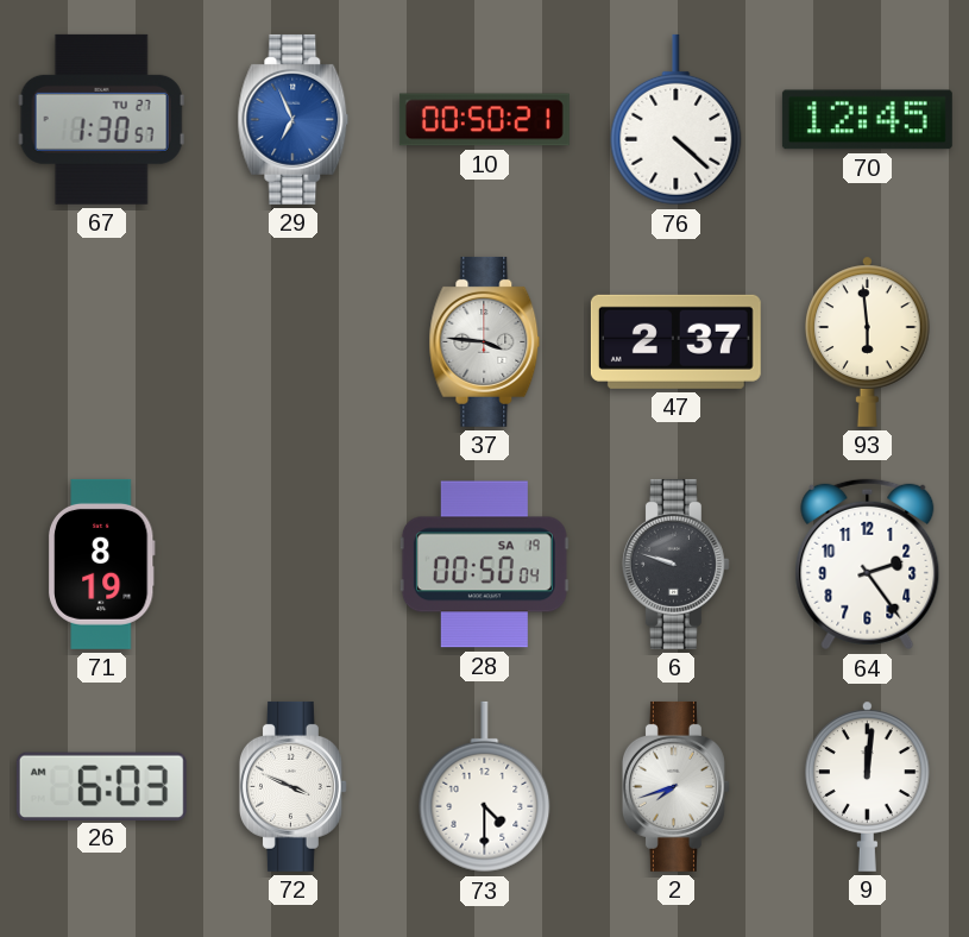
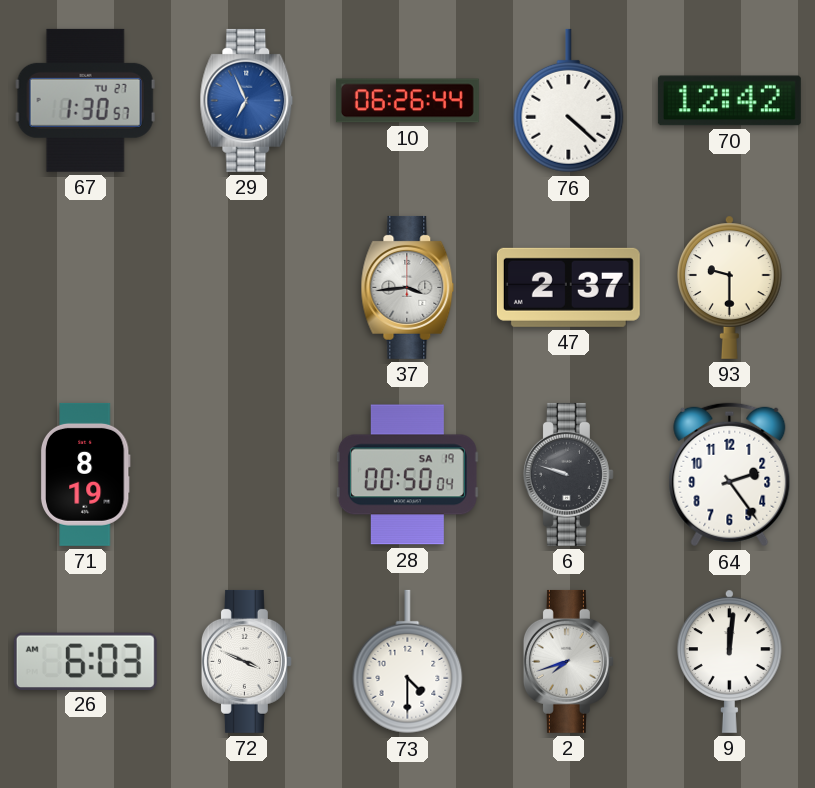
10: 00:50 -> 06:26 (407, 101)
70: 12:45 -> 12:42 (729, 101)
37: 3:46 -> 3:44 (408, 287)
93: 5:59 -> 9:30 (730, 287)
